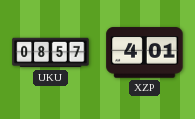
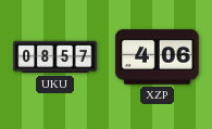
XZP: 4:01 -> 4:06 (158, 57)
